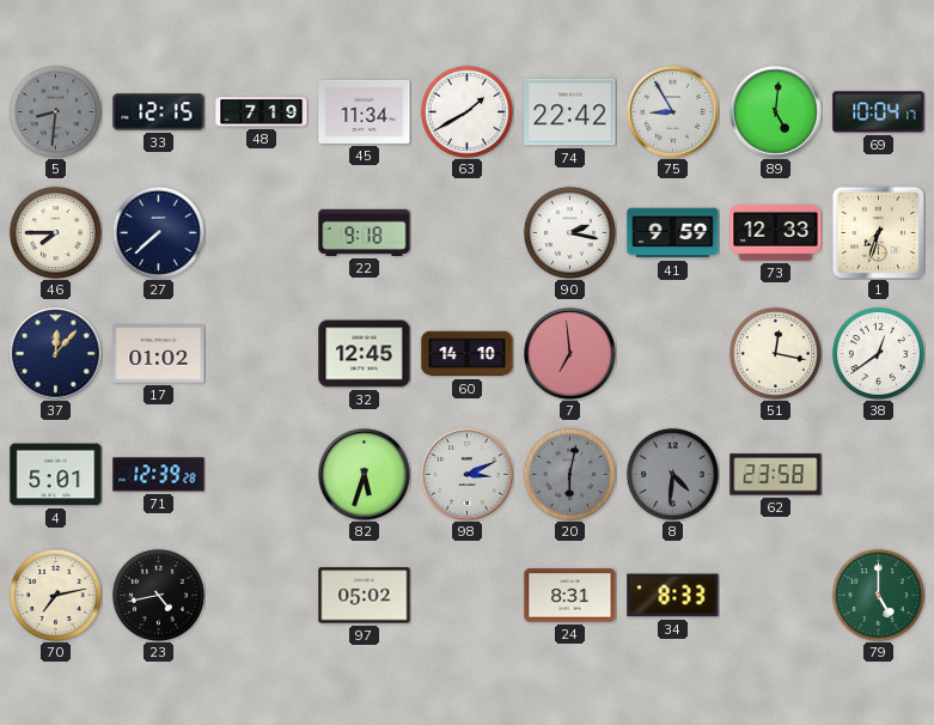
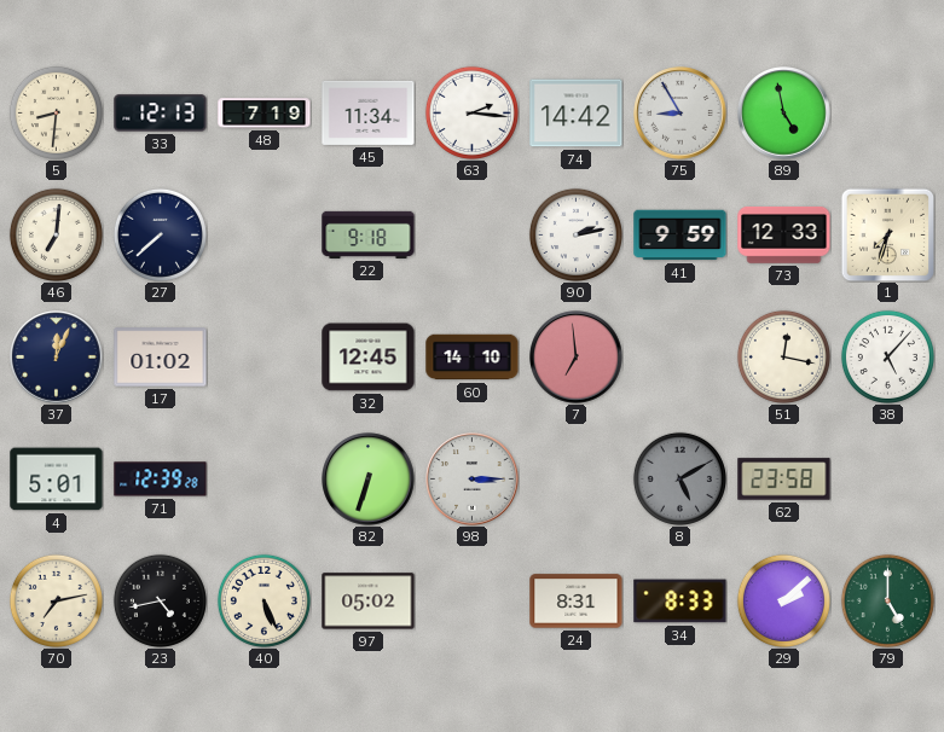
5 dial: grey -> cream (56, 112)
33: 12:15 -> 12:13 (161, 114)
63: 1:40 -> 2:16 (471, 112)
74: 22:42 -> 14:42 (577, 114)
89: 5:01 -> 4:58 (784, 114)
69: 10:04 -> none (879, 112)
46: 7:45 -> 7:01 (56, 234)
90: 2:17 -> 2:13 (575, 234)
37: 12:07 -> 12:04 (57, 358)
38: 12:39 -> 5:07 (887, 356)
82: 5:33 -> 6:33 (369, 480)
98: 3:11 -> 3:15 (473, 480)
20: 6:02 -> none (569, 474)
8: 4:31 -> 5:10 (679, 478)
40: none -> 5:26 (263, 600)
29: none -> 2:08 (783, 600)
